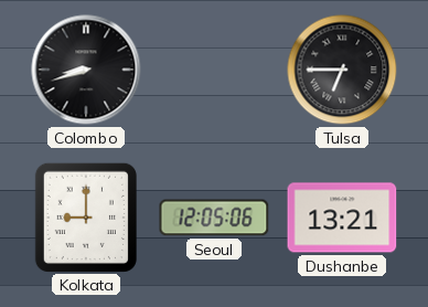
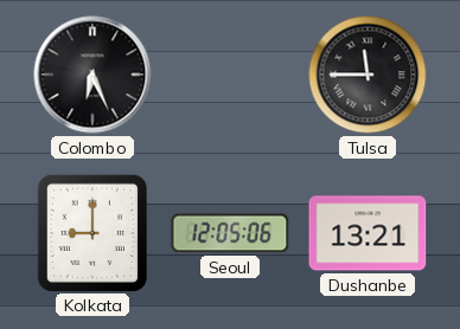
Colombo: 8:42 -> 6:26 (92, 75)
Tulsa: 6:45 -> 11:45 (368, 75)
